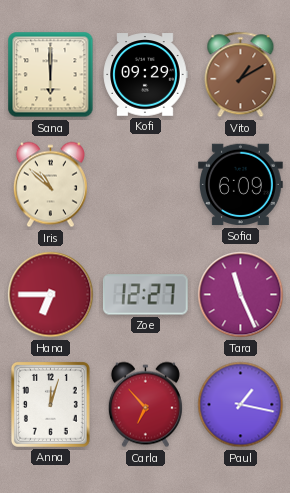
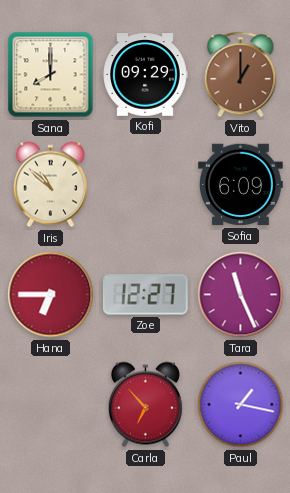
Sana: 6:00 -> 8:00 (51, 75)
Vito: 1:10 -> 1:00 (241, 75)
Anna: 12:03 -> none (50, 404)
